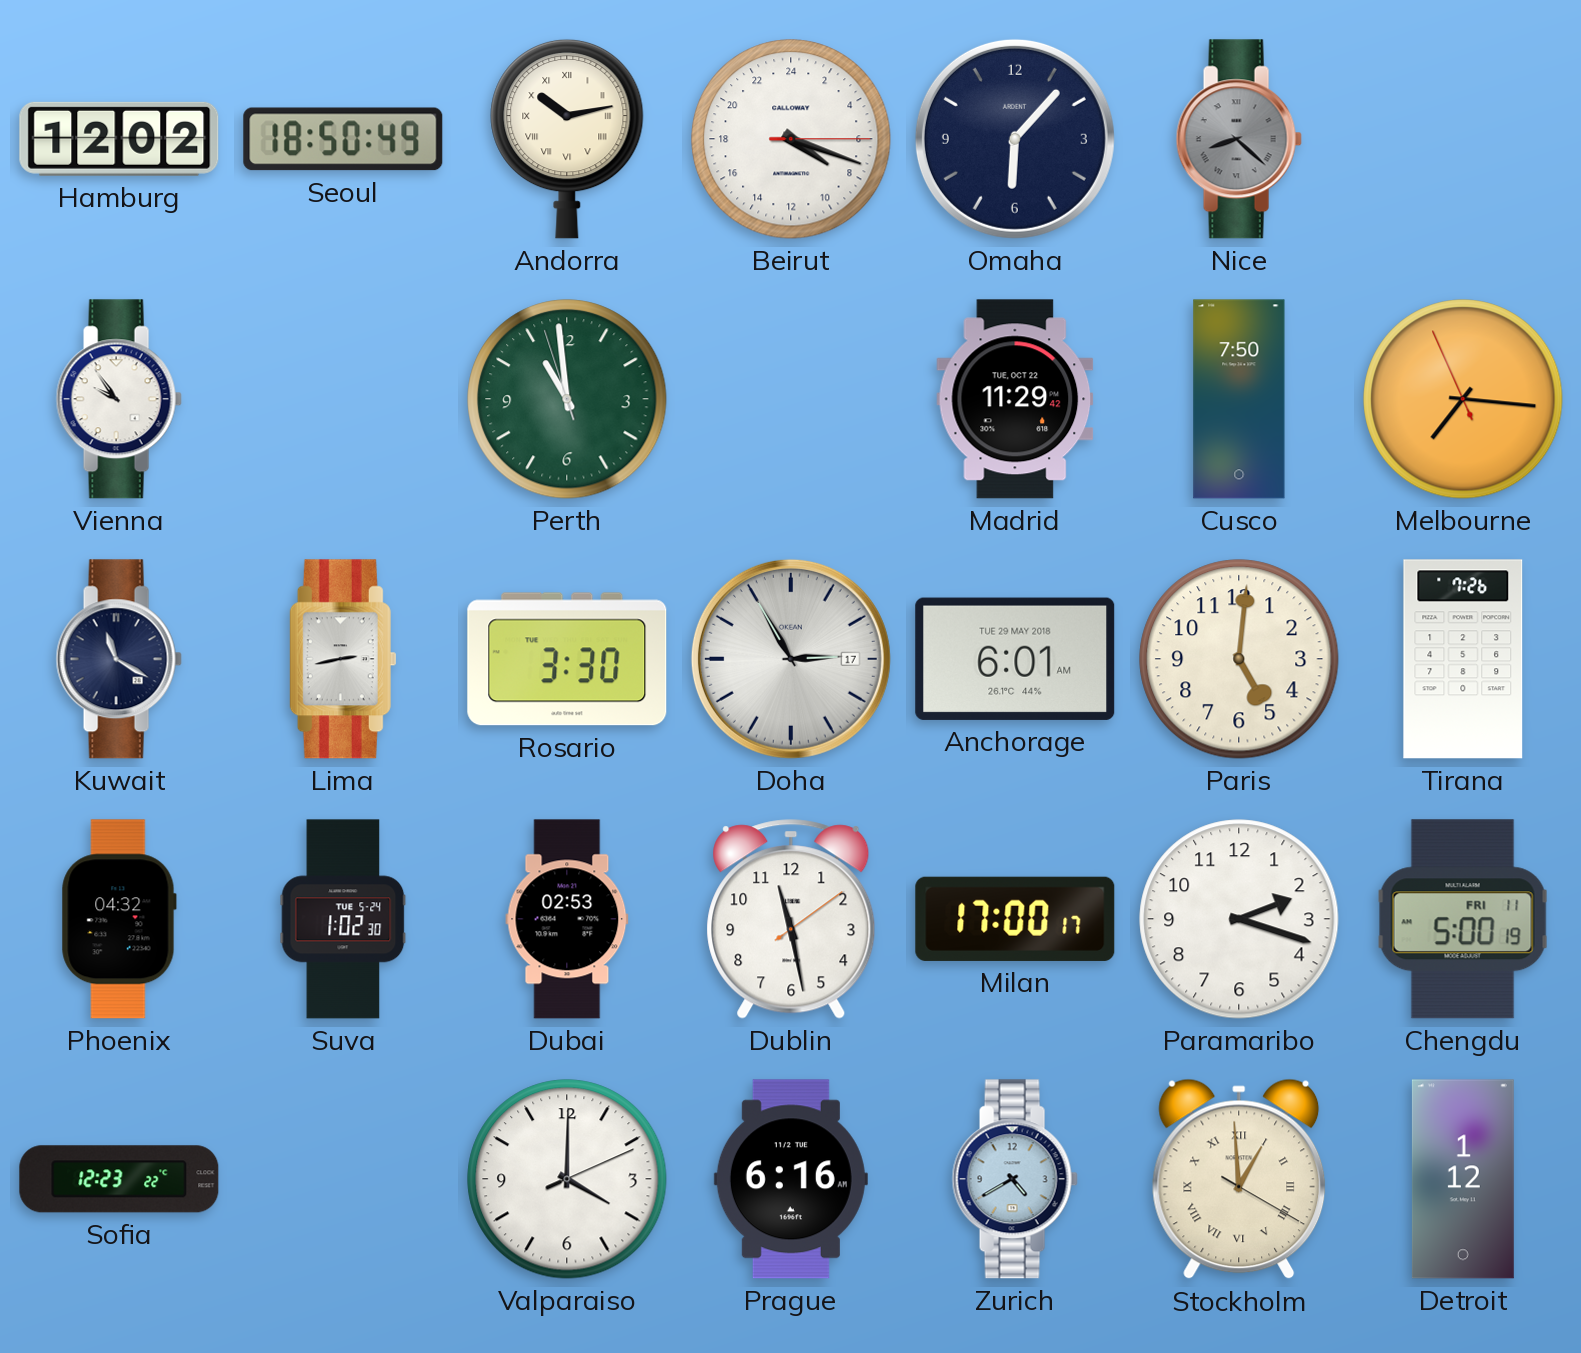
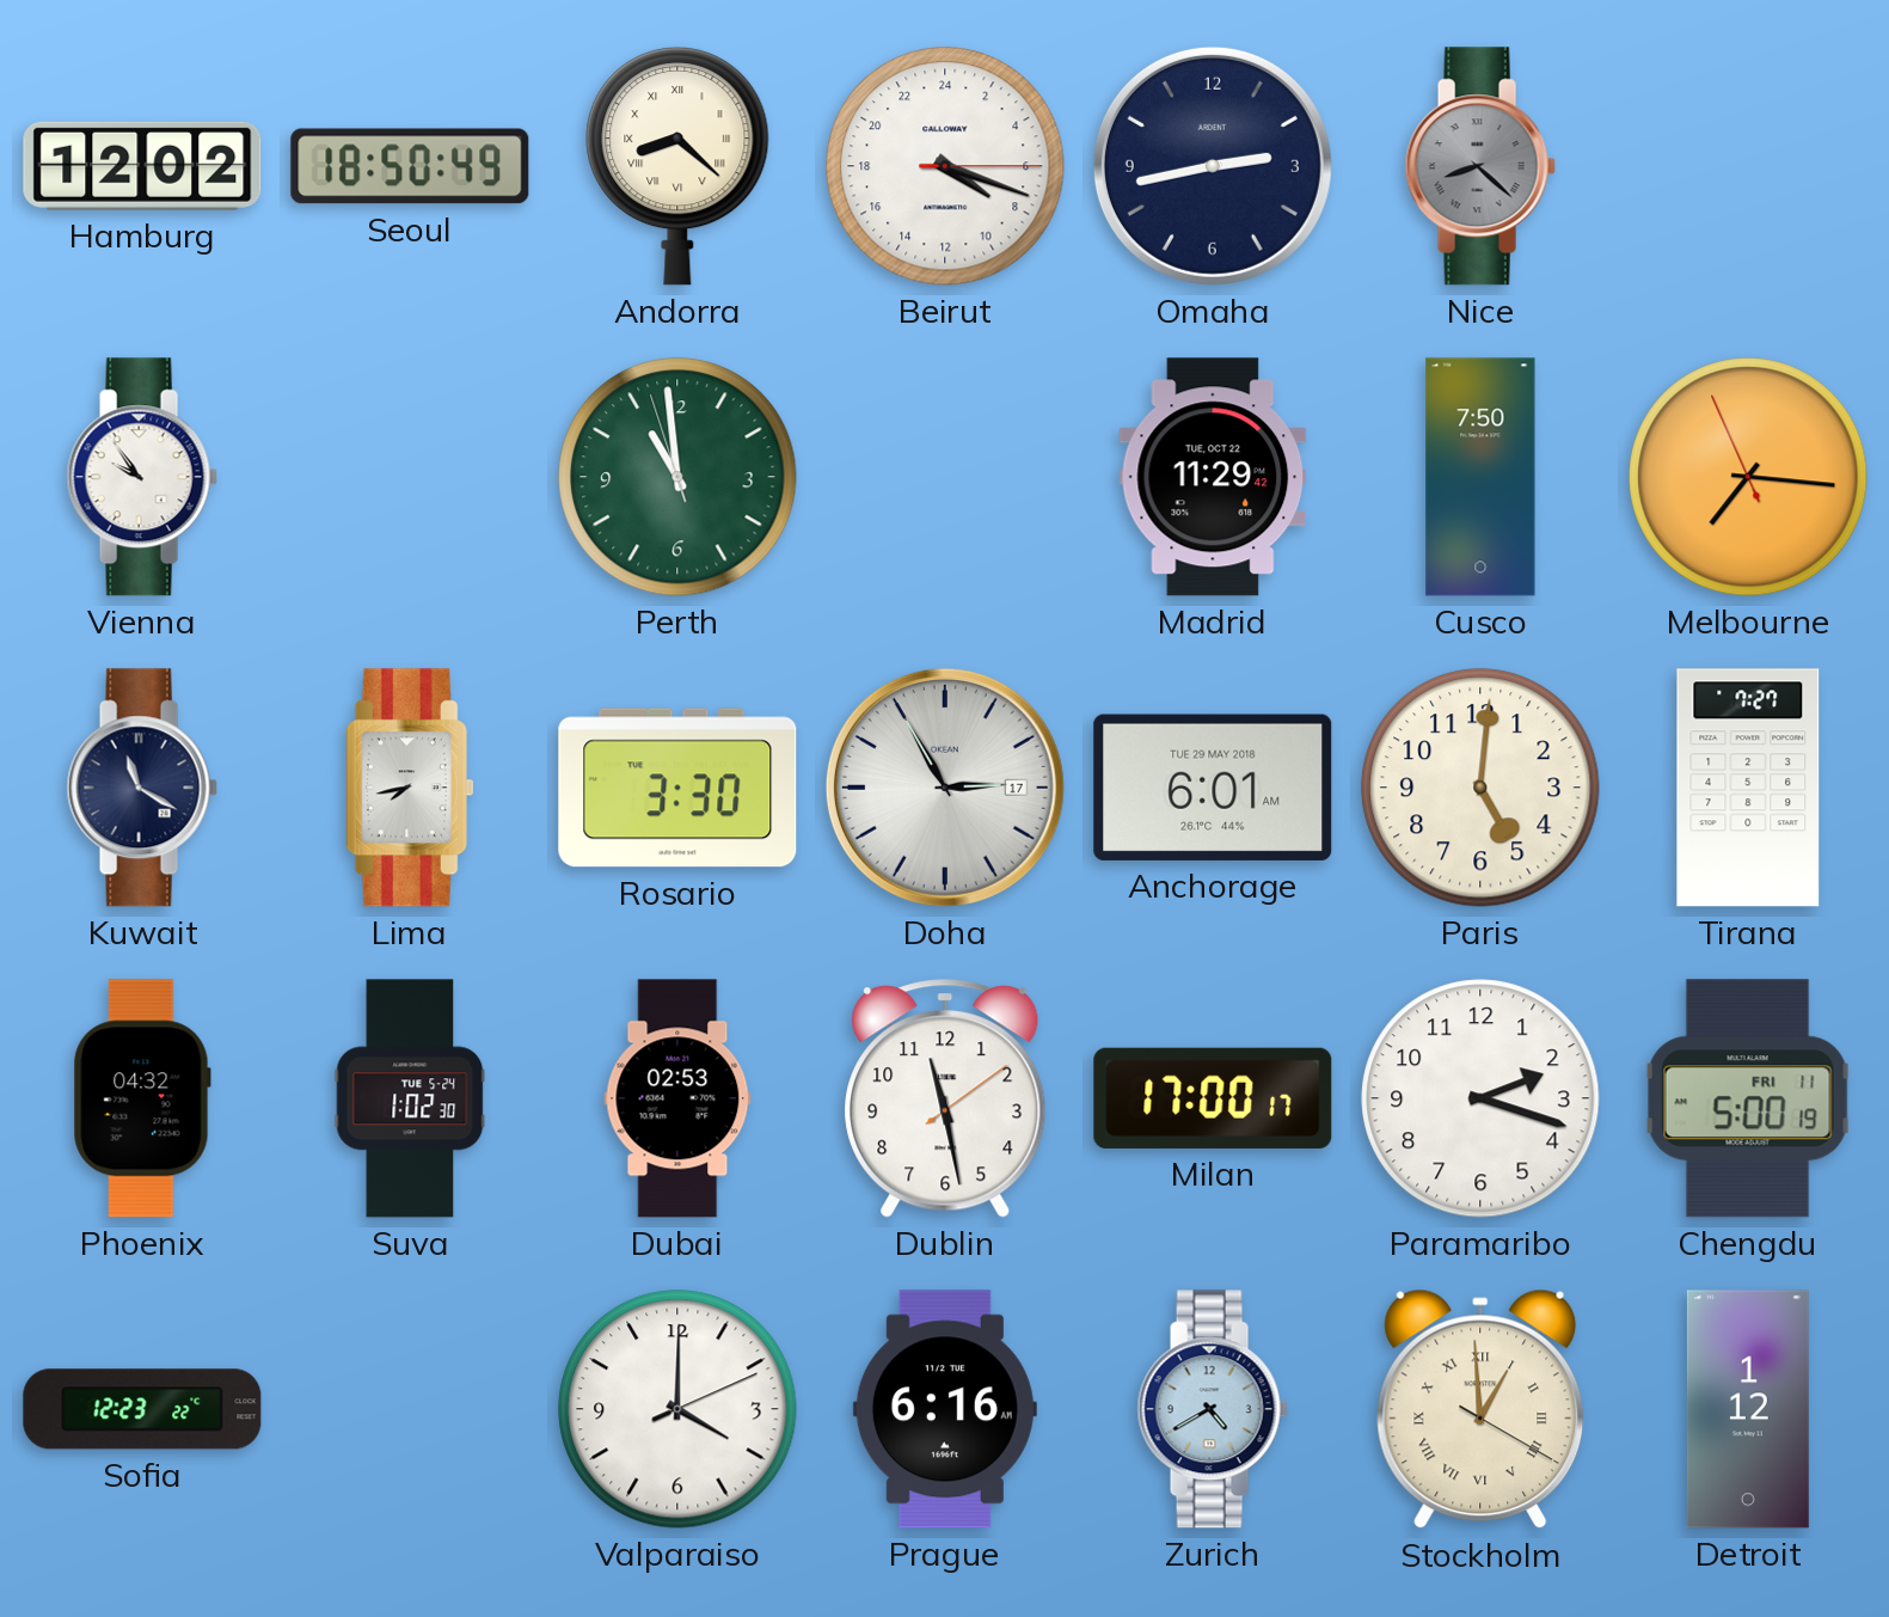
Andorra: 10:13 -> 8:22 (677, 166)
Omaha: 6:07 -> 2:43 (1213, 166)
Lima: 2:43 -> 7:43 (410, 788)
Tirana: 7:26 -> 7:27 (1748, 788)
